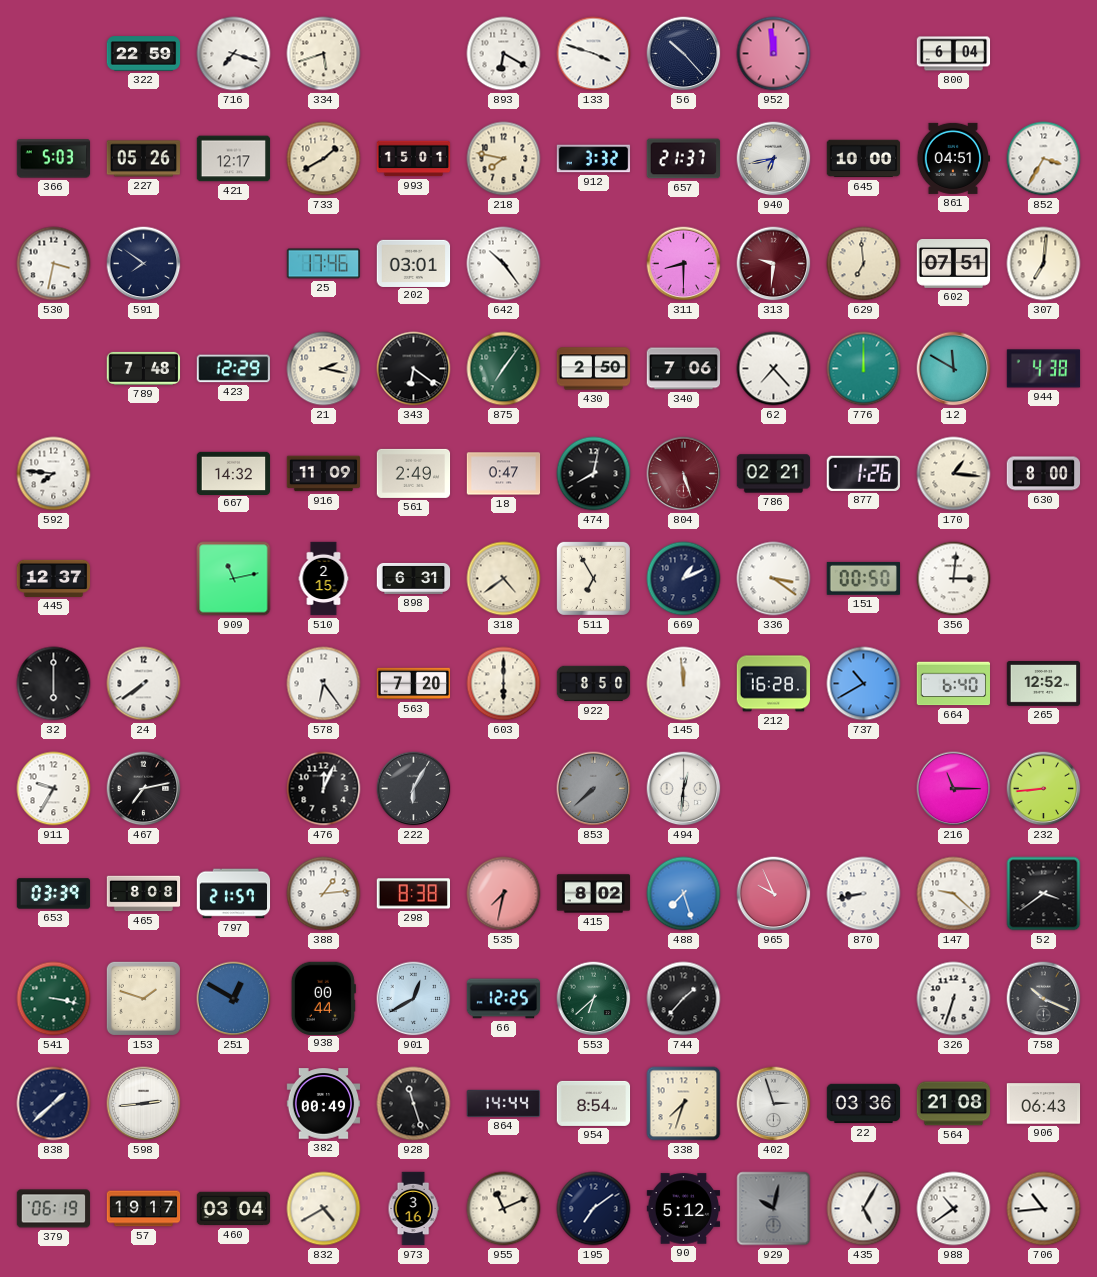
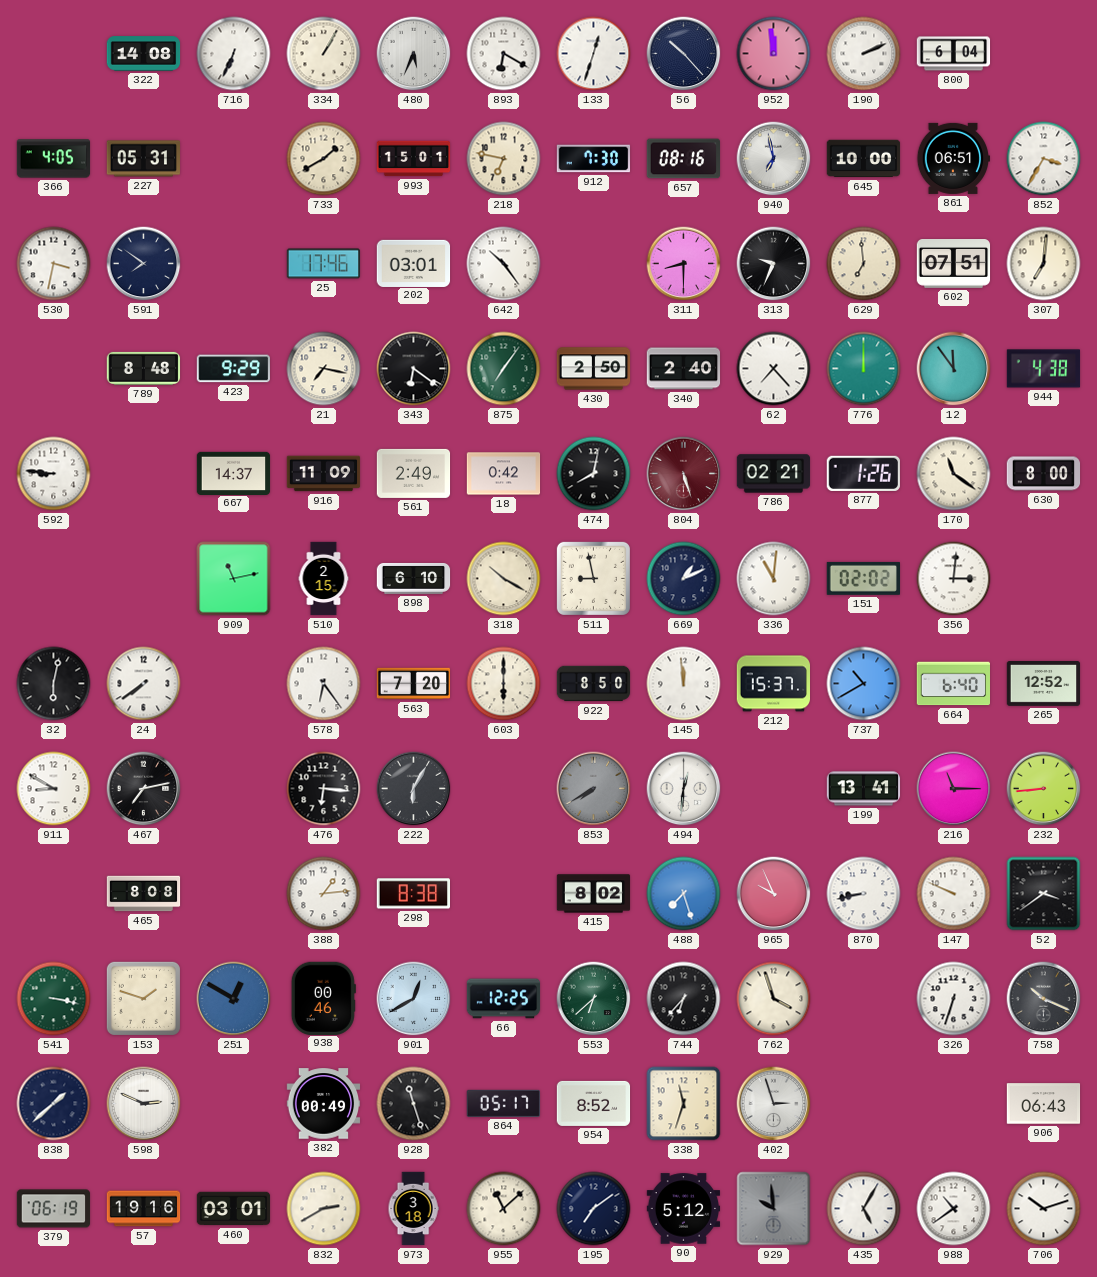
322: 22:59 -> 14:08 (144, 54)
716: 7:18 -> 6:34 (234, 54)
334: 5:42 -> 1:05 (324, 54)
480: none -> 5:34 (414, 54)
133: 3:48 -> 12:33 (594, 54)
190: none -> 2:11 (864, 54)
366: 5:03 -> 4:05 (54, 159)
227: 05:26 -> 05:31 (144, 159)
421: 12:17 -> none (234, 159)
218: 7:47 -> 6:47 (504, 159)
912: 3:32 -> 7:30 (594, 159)
657: 21:37 -> 08:16 (683, 159)
940: 6:43 -> 6:58 (774, 159)
861: 04:51 -> 06:51 (953, 158)
313: 9:31 -> 9:34 (774, 264)
313 dial: burgundy -> black (774, 264)
789: 7:48 -> 8:48 (144, 368)
423: 12:29 -> 9:29 (233, 369)
21: 2:17 -> 7:17 (324, 369)
340: 7:06 -> 2:40 (684, 369)
12: 11:50 -> 11:54 (954, 369)
592: 7:46 -> 8:46 (54, 474)
667: 14:32 -> 14:37 (234, 473)
18: 0:47 -> 0:42 (504, 474)
170: 1:16 -> 11:21 (954, 474)
445: 12:37 -> none (54, 578)
898: 6:31 -> 6:10 (414, 579)
318: 4:39 -> 10:20 (504, 579)
511: 6:55 -> 8:58 (593, 578)
336: 3:21 -> 11:01 (774, 579)
151: 00:50 -> 02:02 (863, 578)
32: 6:00 -> 6:02 (54, 684)
212: 16:28 -> 15:37 (774, 684)
911: 9:35 -> 8:50 (54, 789)
476: 12:04 -> 6:16 (324, 789)
853: 7:38 -> 7:40 (594, 789)
199: none -> 13:41 (864, 789)
653: 03:39 -> none (54, 894)
797: 21:57 -> none (234, 894)
535: 7:32 -> none (504, 894)
147: 9:22 -> 9:49 (954, 894)
938: 00:44 -> 00:46 (323, 998)
744: 1:37 -> 6:37 (684, 999)
762: none -> 3:57 (774, 999)
598: 2:44 -> 2:49 (144, 1104)
864: 14:44 -> 05:17 (503, 1103)
954: 8:54 -> 8:52 (594, 1103)
338: 7:33 -> 11:33 (684, 1104)
22: 03:36 -> none (864, 1104)
564: 21:08 -> none (954, 1104)
57: 19:17 -> 19:16 (144, 1209)
460: 03:04 -> 03:01 (234, 1209)
832: 4:40 -> 2:40 (324, 1209)
973: 3:16 -> 3:18 (413, 1209)
955: 11:11 -> 11:08 (504, 1209)
929: 10:02 -> 9:59 (774, 1209)
706: 10:44 -> 10:12 (1044, 1209)
